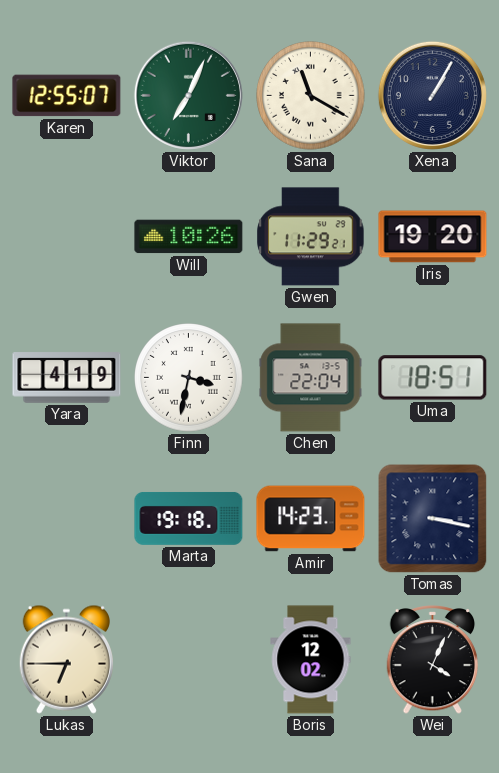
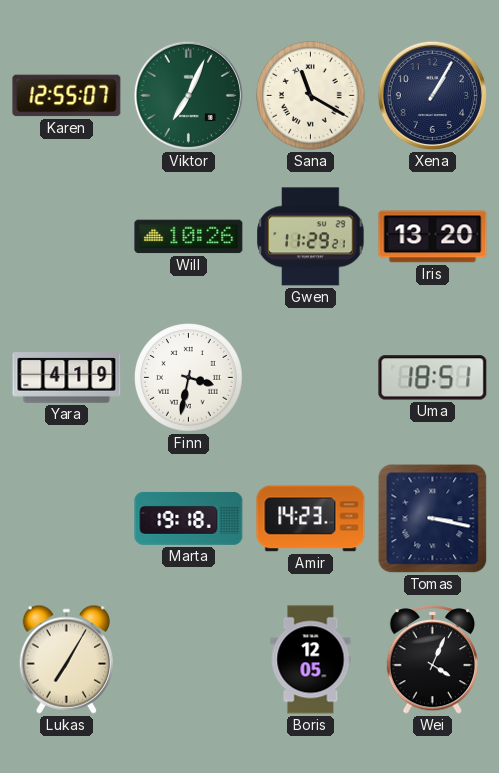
Iris: 19:20 -> 13:20 (433, 237)
Chen: 22:04 -> none (311, 378)
Lukas: 6:45 -> 7:05 (66, 659)
Boris: 12:02 -> 12:05 (311, 660)
